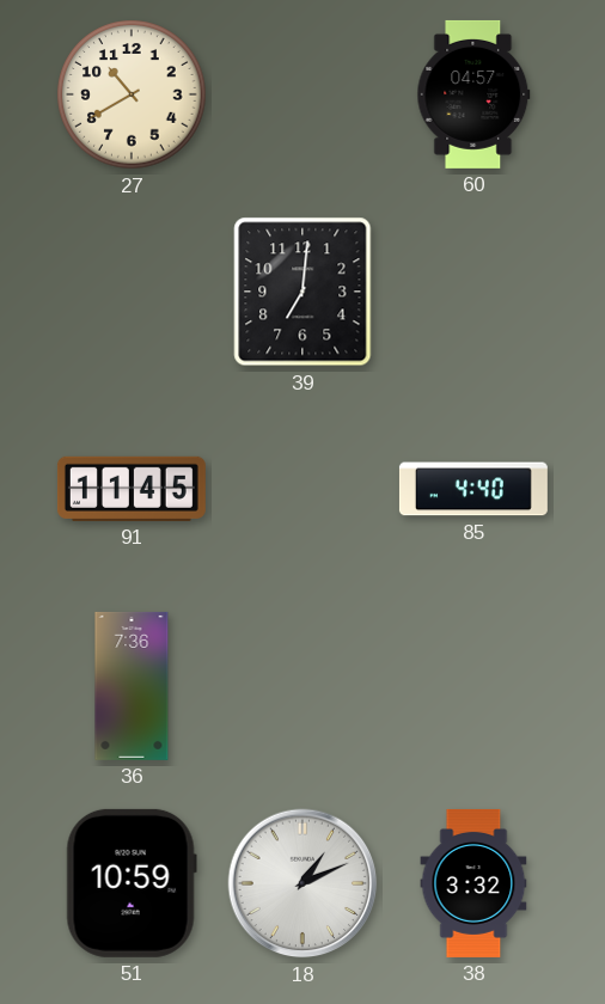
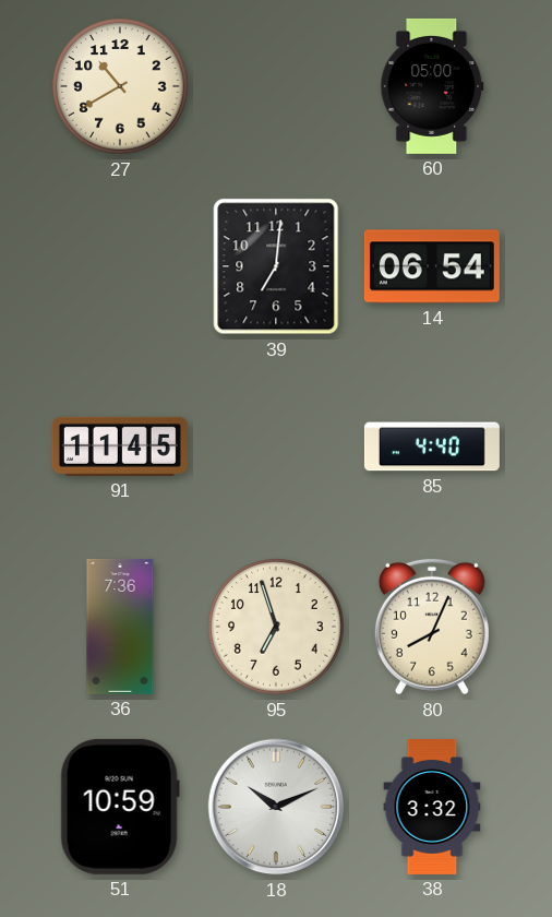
60: 04:57 -> 05:00 (432, 86)
14: none -> 06:54 (432, 266)
95: none -> 6:57 (276, 627)
80: none -> 8:04 (432, 627)
18: 1:11 -> 10:11 (276, 807)
